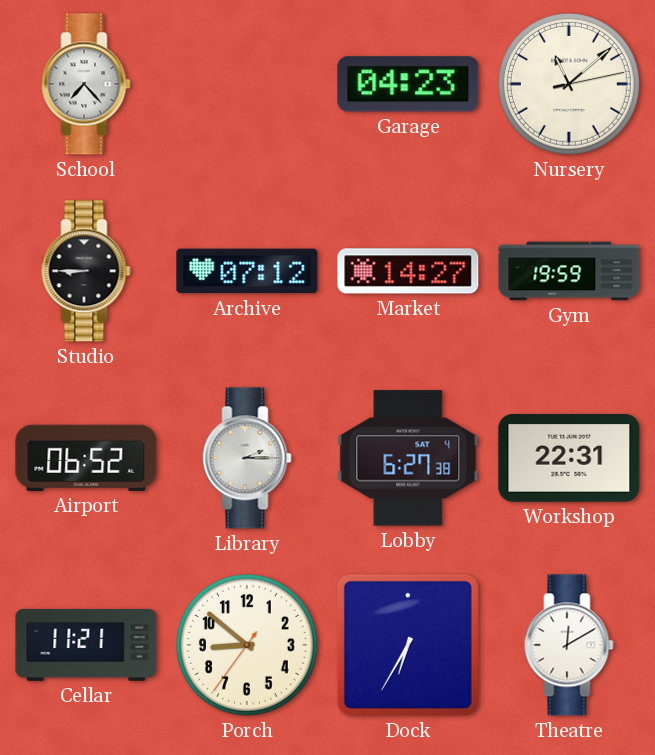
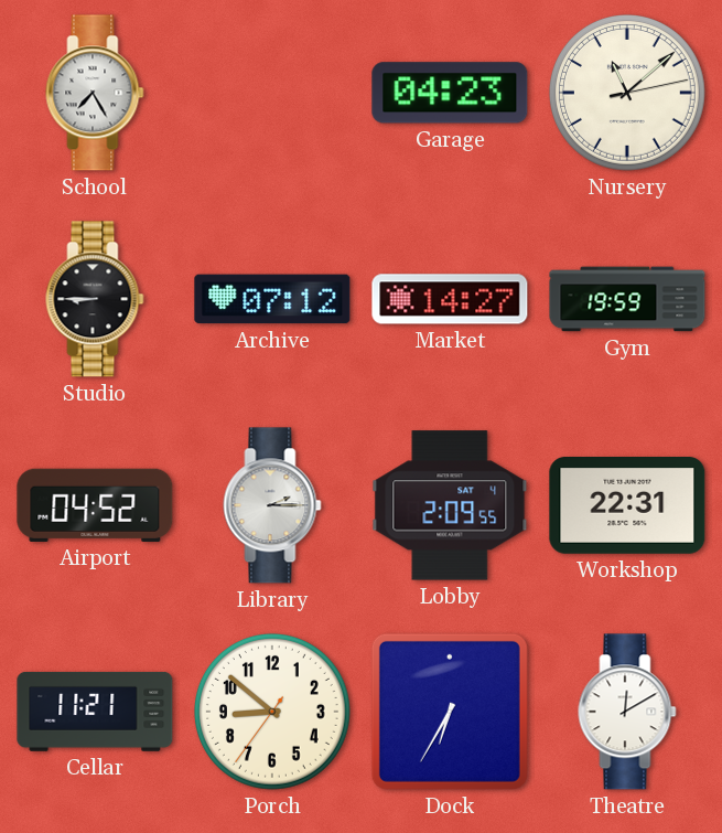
School: 7:23 -> 7:25 (95, 93)
Airport: 06:52 -> 04:52 (95, 505)
Lobby: 6:27 -> 2:09 (450, 505)
